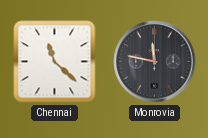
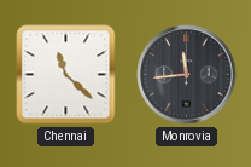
Monrovia: 11:47 -> 11:44 (187, 75)
